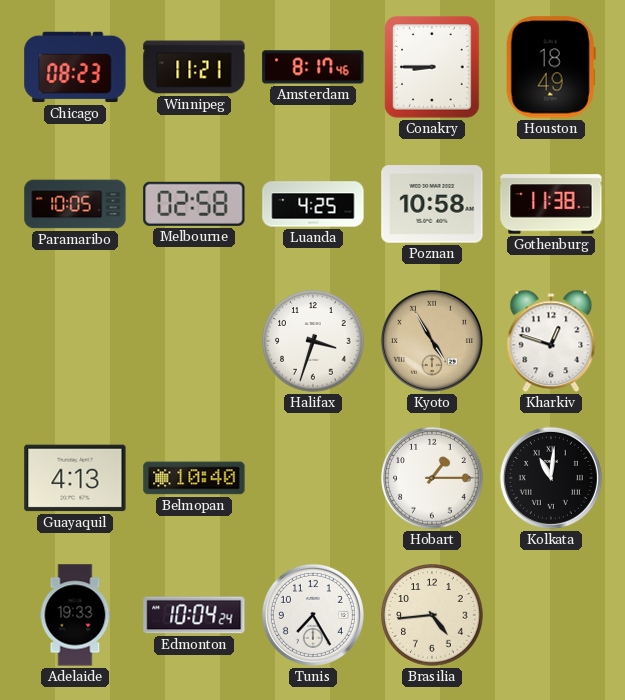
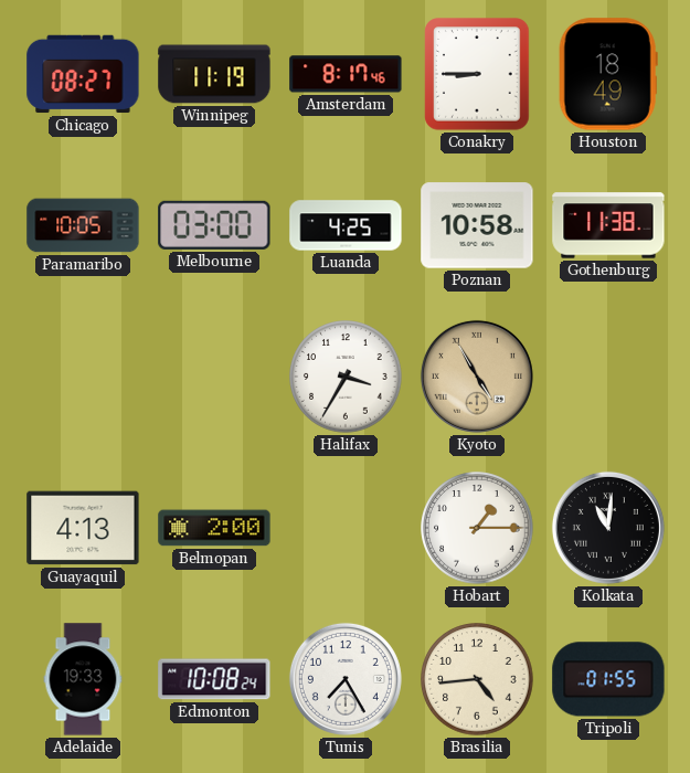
Chicago: 08:23 -> 08:27 (83, 74)
Winnipeg: 11:21 -> 11:19 (214, 74)
Melbourne: 02:58 -> 03:00 (214, 225)
Halifax: 3:33 -> 3:35 (346, 377)
Kharkiv: 12:48 -> none (551, 341)
Belmopan: 10:40 -> 2:00 (214, 528)
Edmonton: 10:04 -> 10:08 (214, 679)
Tripoli: none -> 01:55 (608, 679)
